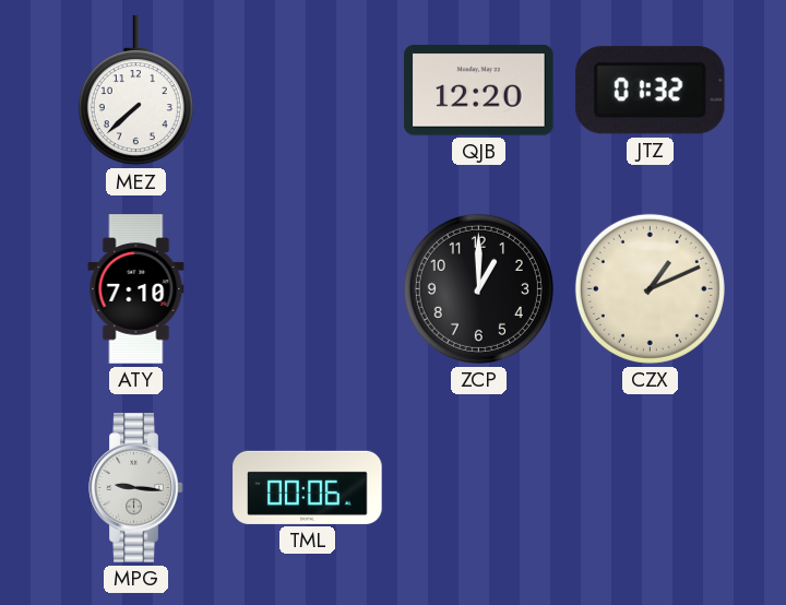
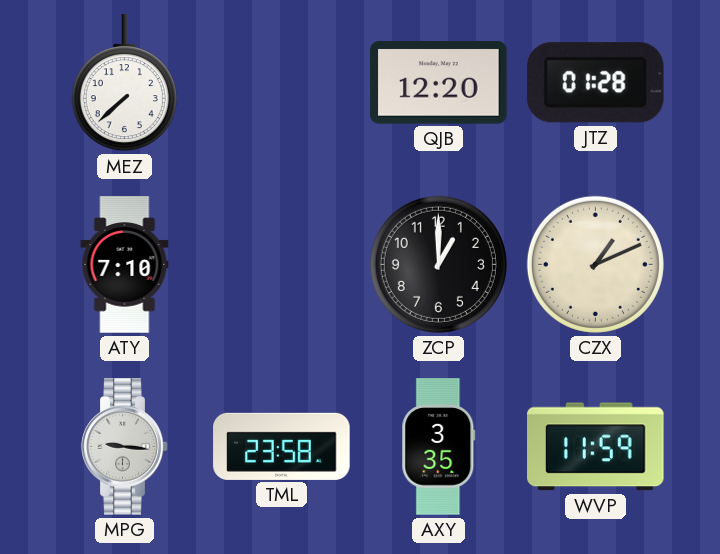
JTZ: 01:32 -> 01:28 (595, 83)
TML: 00:06 -> 23:58 (282, 446)
AXY: none -> 3:35 (439, 447)
WVP: none -> 11:59 (596, 447)
